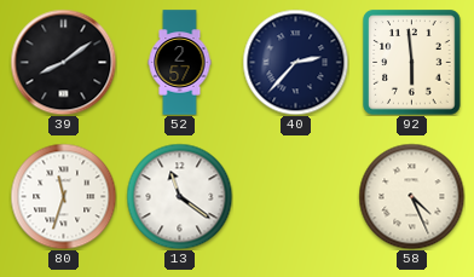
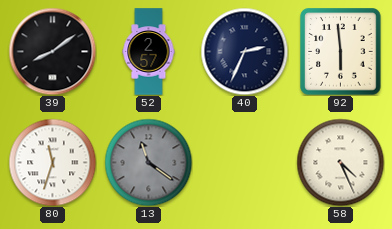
40: 2:37 -> 2:34 (244, 51)
13 dial: white -> grey (148, 162)
